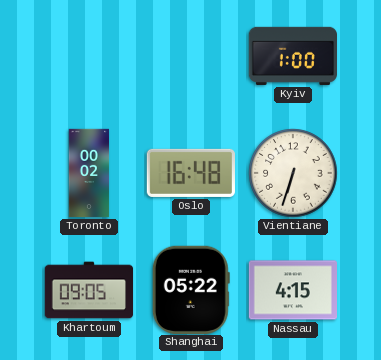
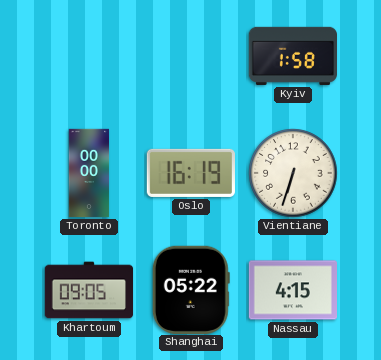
Kyiv: 1:00 -> 1:58 (292, 56)
Toronto: 00:02 -> 00:00 (89, 173)
Oslo: 16:48 -> 16:19 (191, 173)
